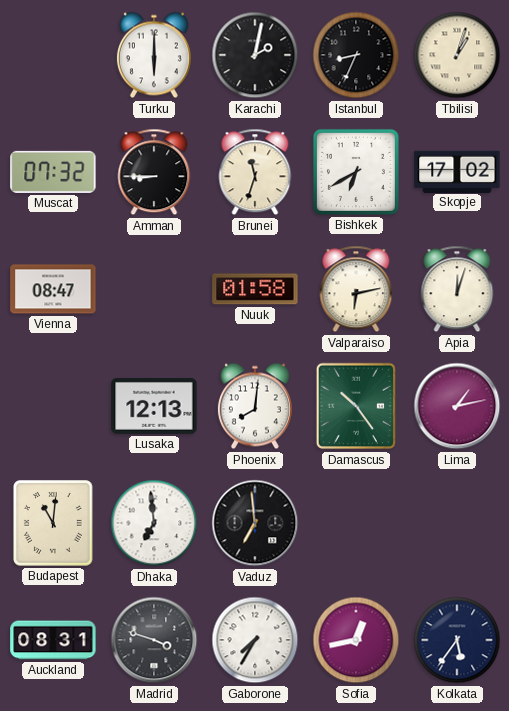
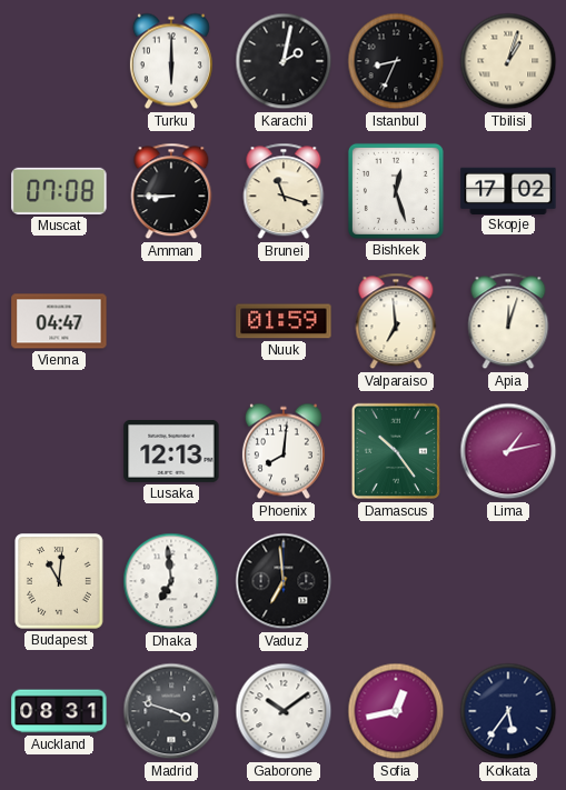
Muscat: 07:32 -> 07:08 (59, 191)
Brunei: 11:33 -> 11:18 (284, 191)
Bishkek: 6:40 -> 12:27 (396, 191)
Vienna: 08:47 -> 04:47 (59, 321)
Nuuk: 01:58 -> 01:59 (284, 321)
Valparaiso: 6:13 -> 6:59 (396, 321)
Gaborone: 7:35 -> 10:09 (284, 711)
